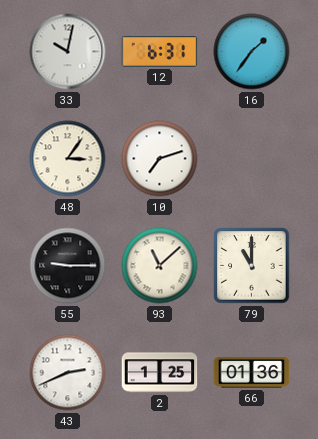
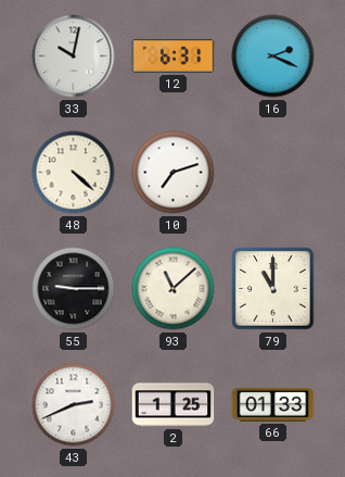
16: 1:36 -> 2:19 (273, 57)
48: 3:06 -> 4:22 (74, 173)
66: 01:36 -> 01:33 (273, 404)
